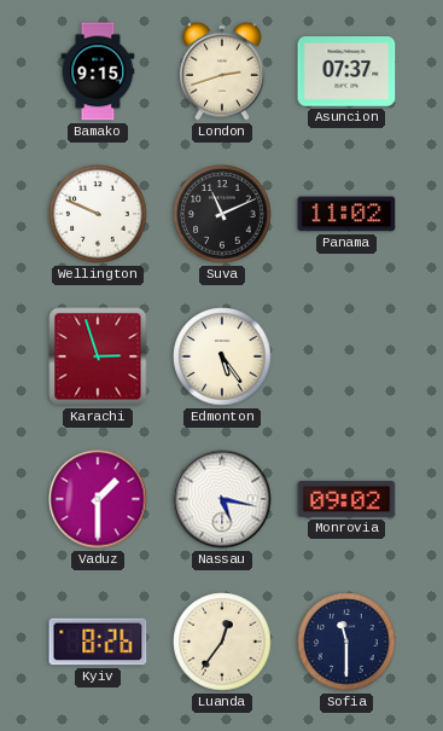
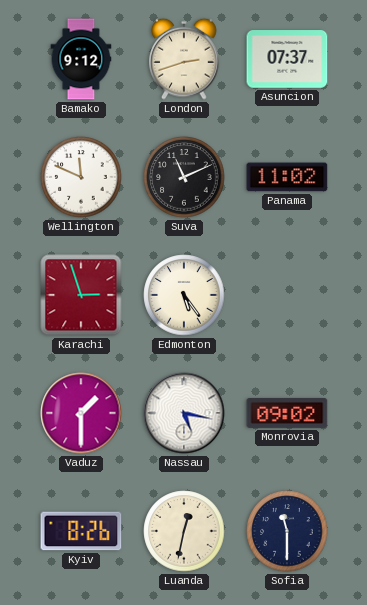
Bamako: 9:15 -> 9:12 (81, 59)
Wellington: 9:49 -> 11:49 (81, 177)
Luanda: 12:36 -> 12:32 (184, 531)
